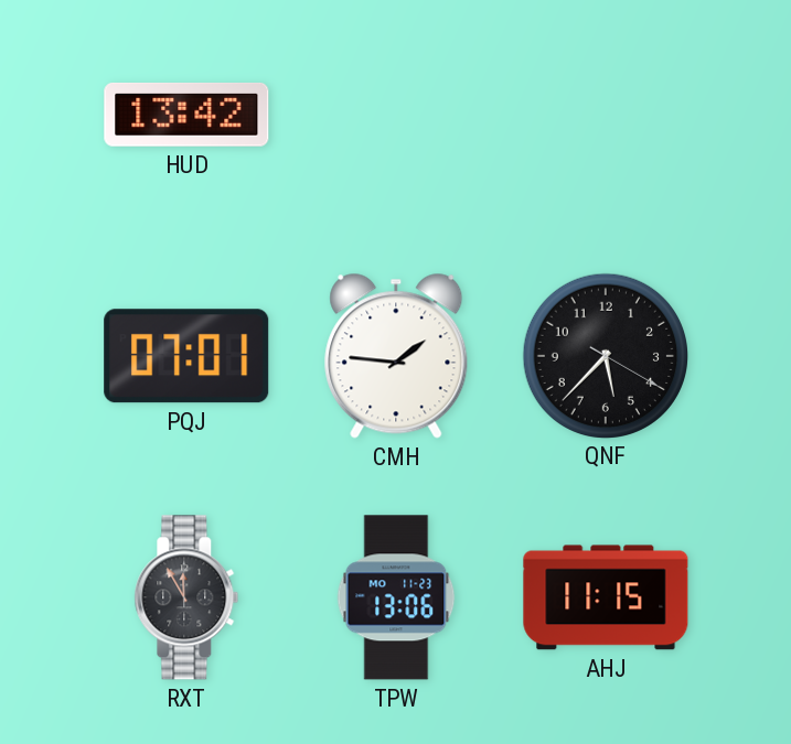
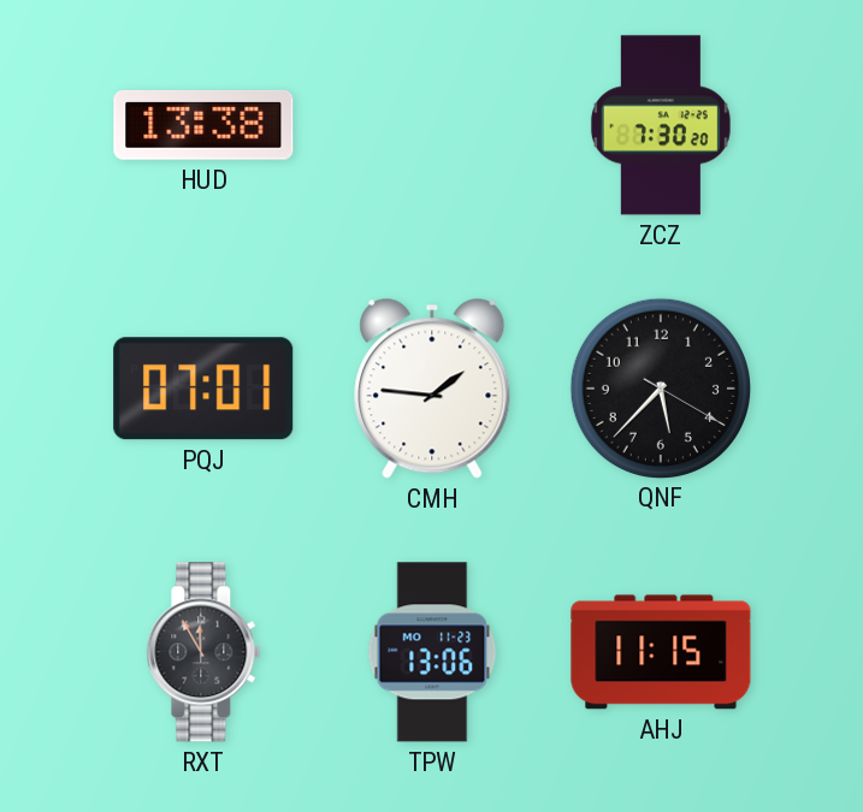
HUD: 13:42 -> 13:38 (203, 125)
ZCZ: none -> 7:30 (661, 125)
